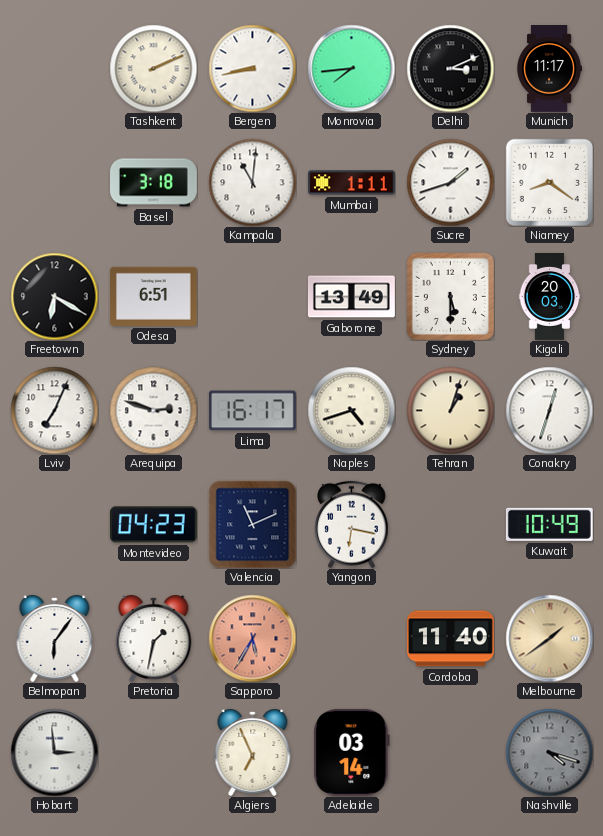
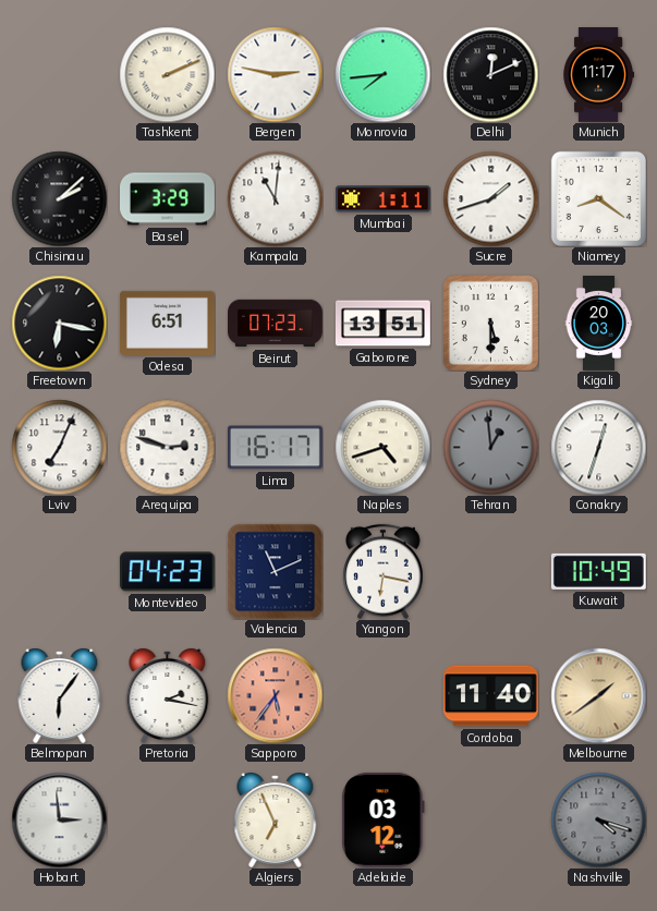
Bergen: 8:43 -> 2:47 (275, 74)
Delhi: 3:11 -> 12:11 (490, 74)
Chisinau: none -> 2:08 (59, 198)
Basel: 3:18 -> 3:29 (168, 199)
Freetown: 6:20 -> 6:17 (59, 323)
Beirut: none -> 07:23 (276, 324)
Gaborone: 13:49 -> 13:51 (382, 324)
Tehran: 1:03 -> 12:59 (490, 447)
Tehran dial: cream -> grey (490, 447)
Pretoria: 1:32 -> 2:17 (168, 695)
Sapporo: 5:35 -> 5:36 (275, 695)
Adelaide: 03:14 -> 03:12 (384, 819)
